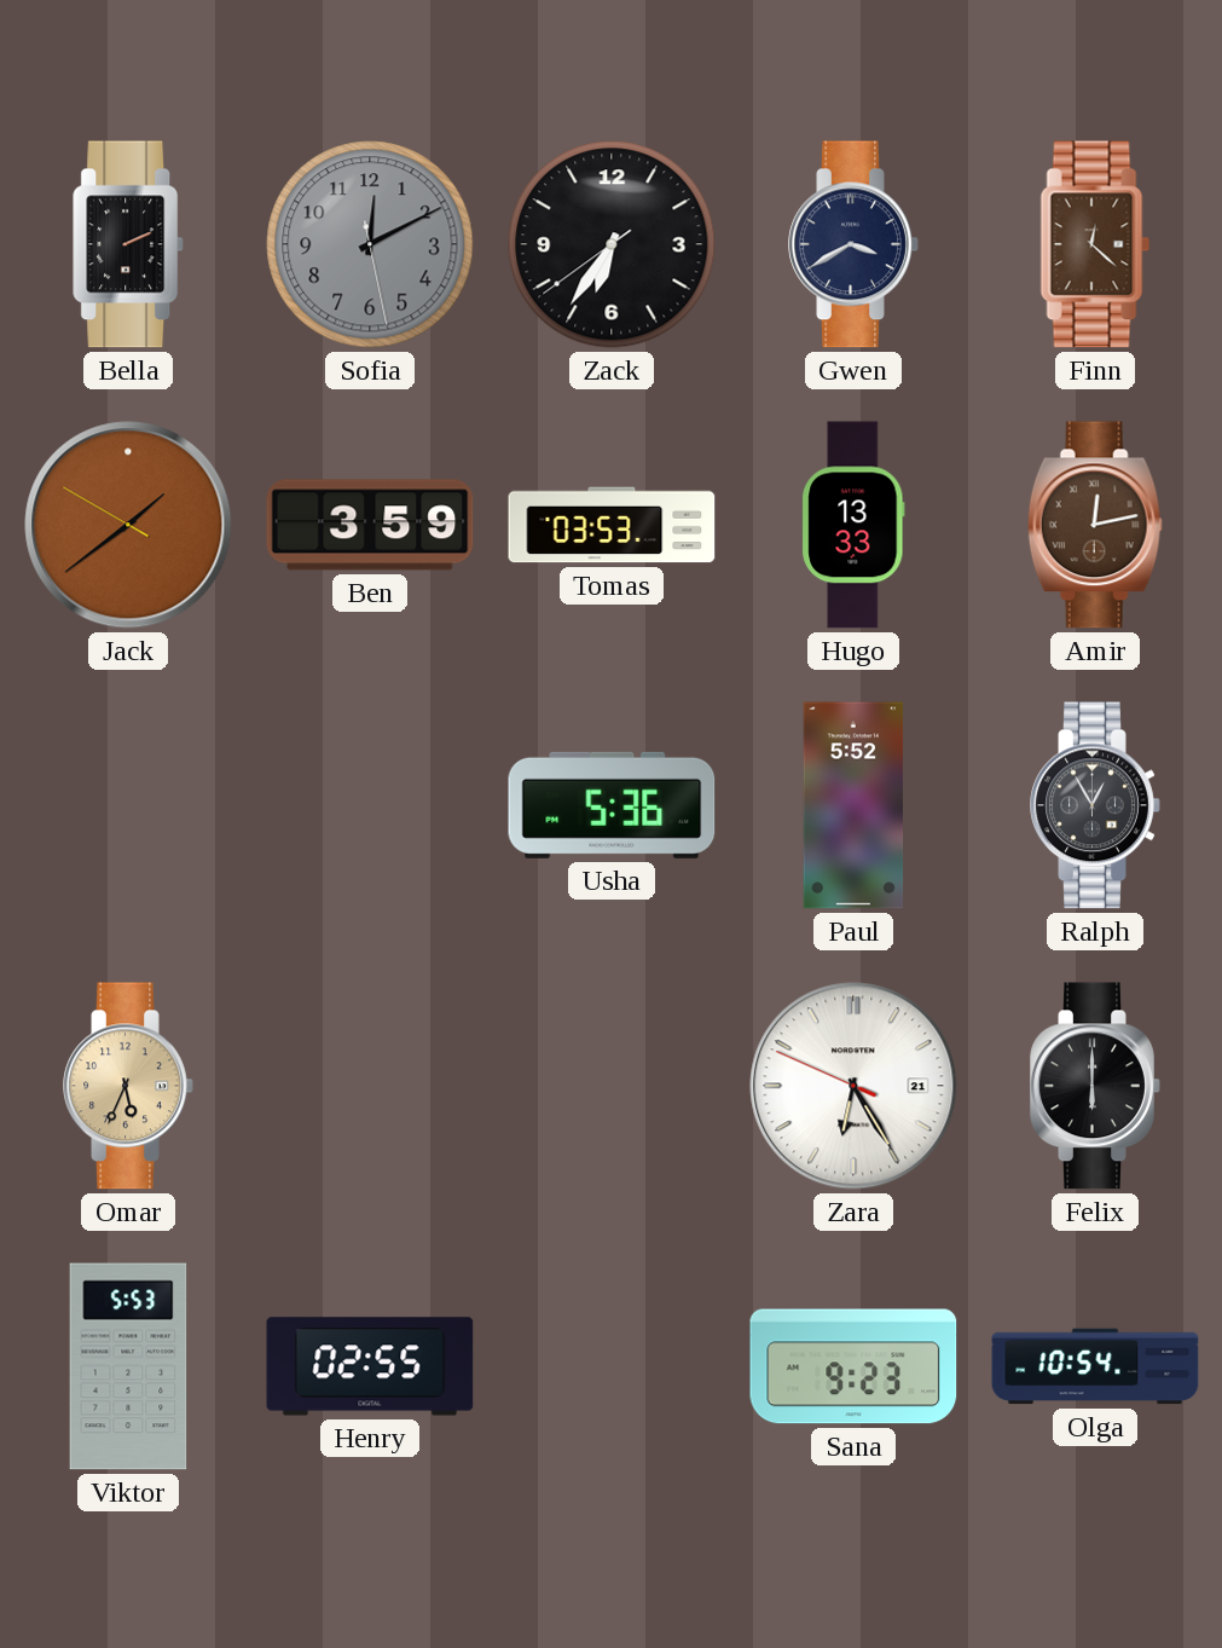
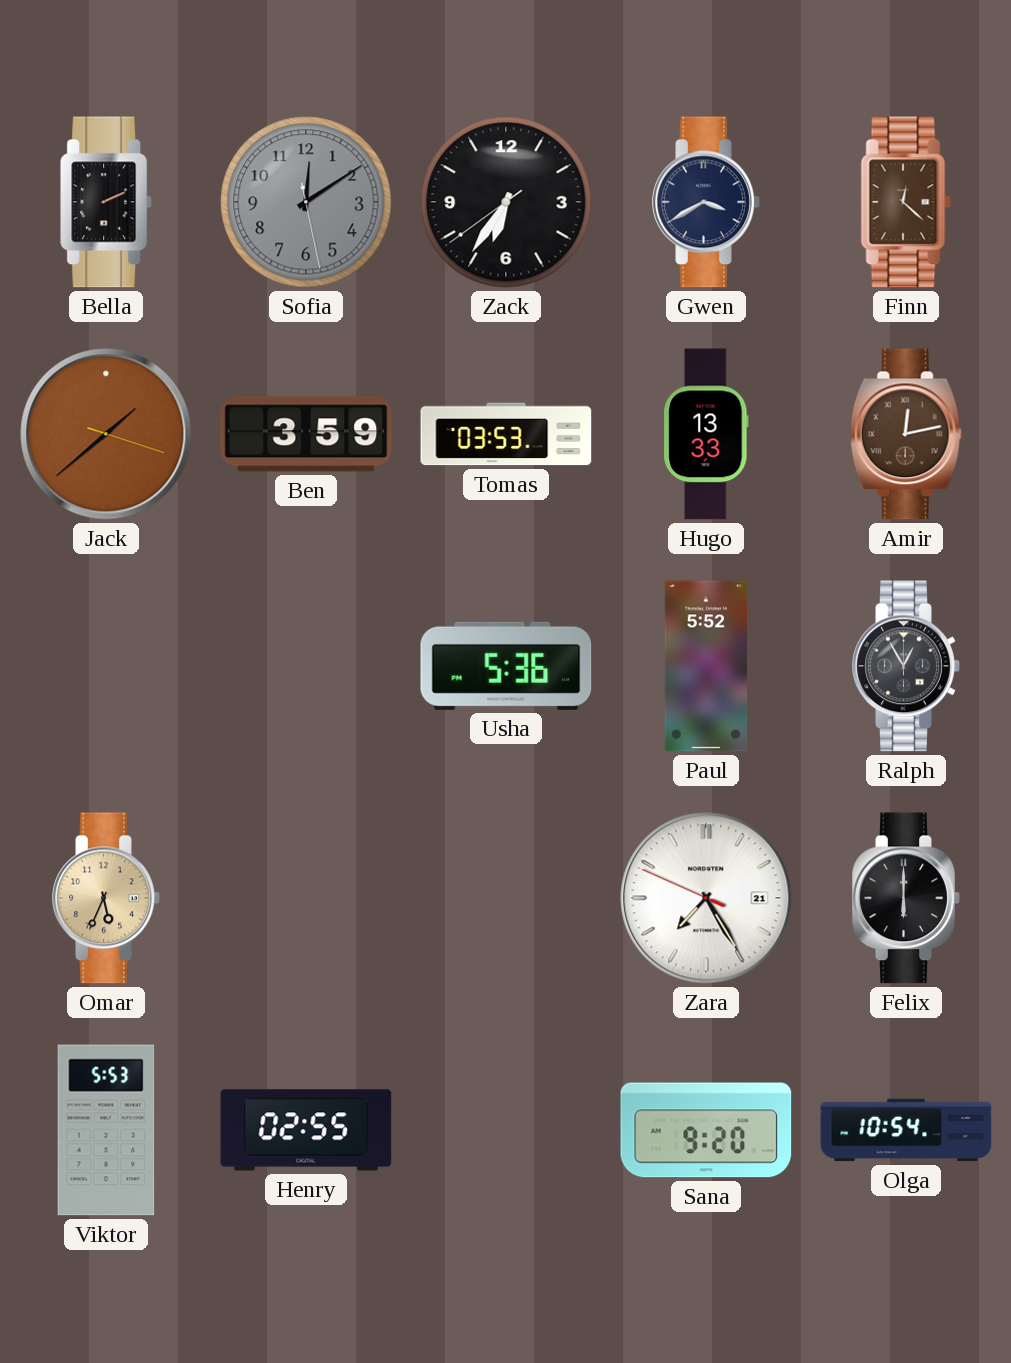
Sofia: 12:10 -> 12:09 (306, 202)
Jack: 1:38:50 -> 1:38:18 (106, 434)
Zara: 6:24 -> 7:24 (706, 898)
Sana: 9:23 -> 9:20 (706, 1130)
